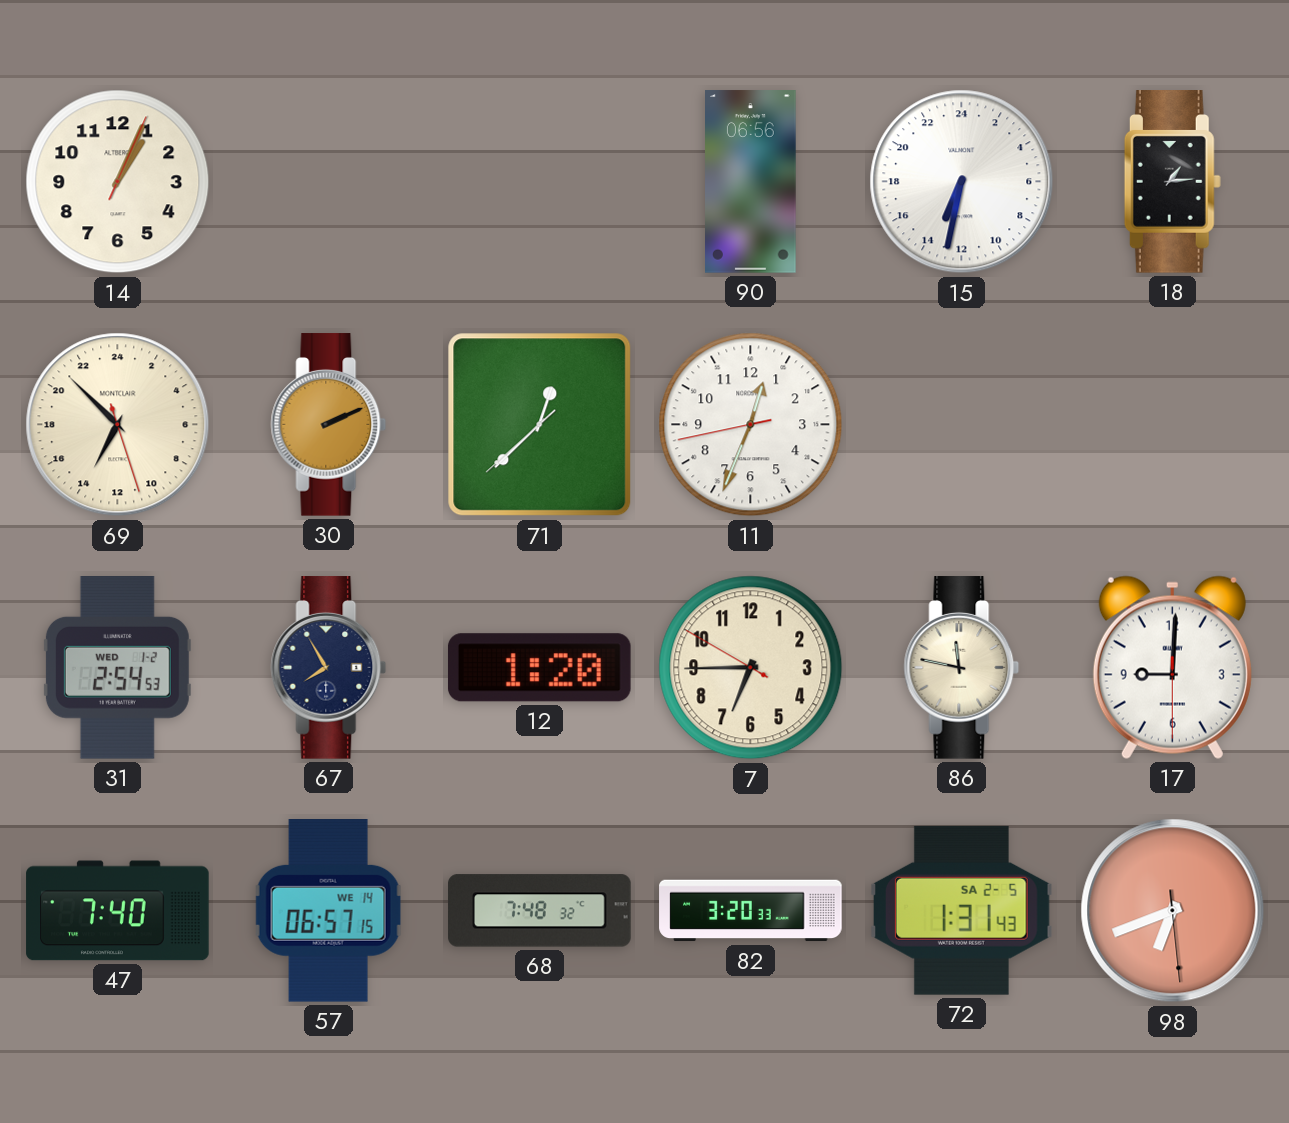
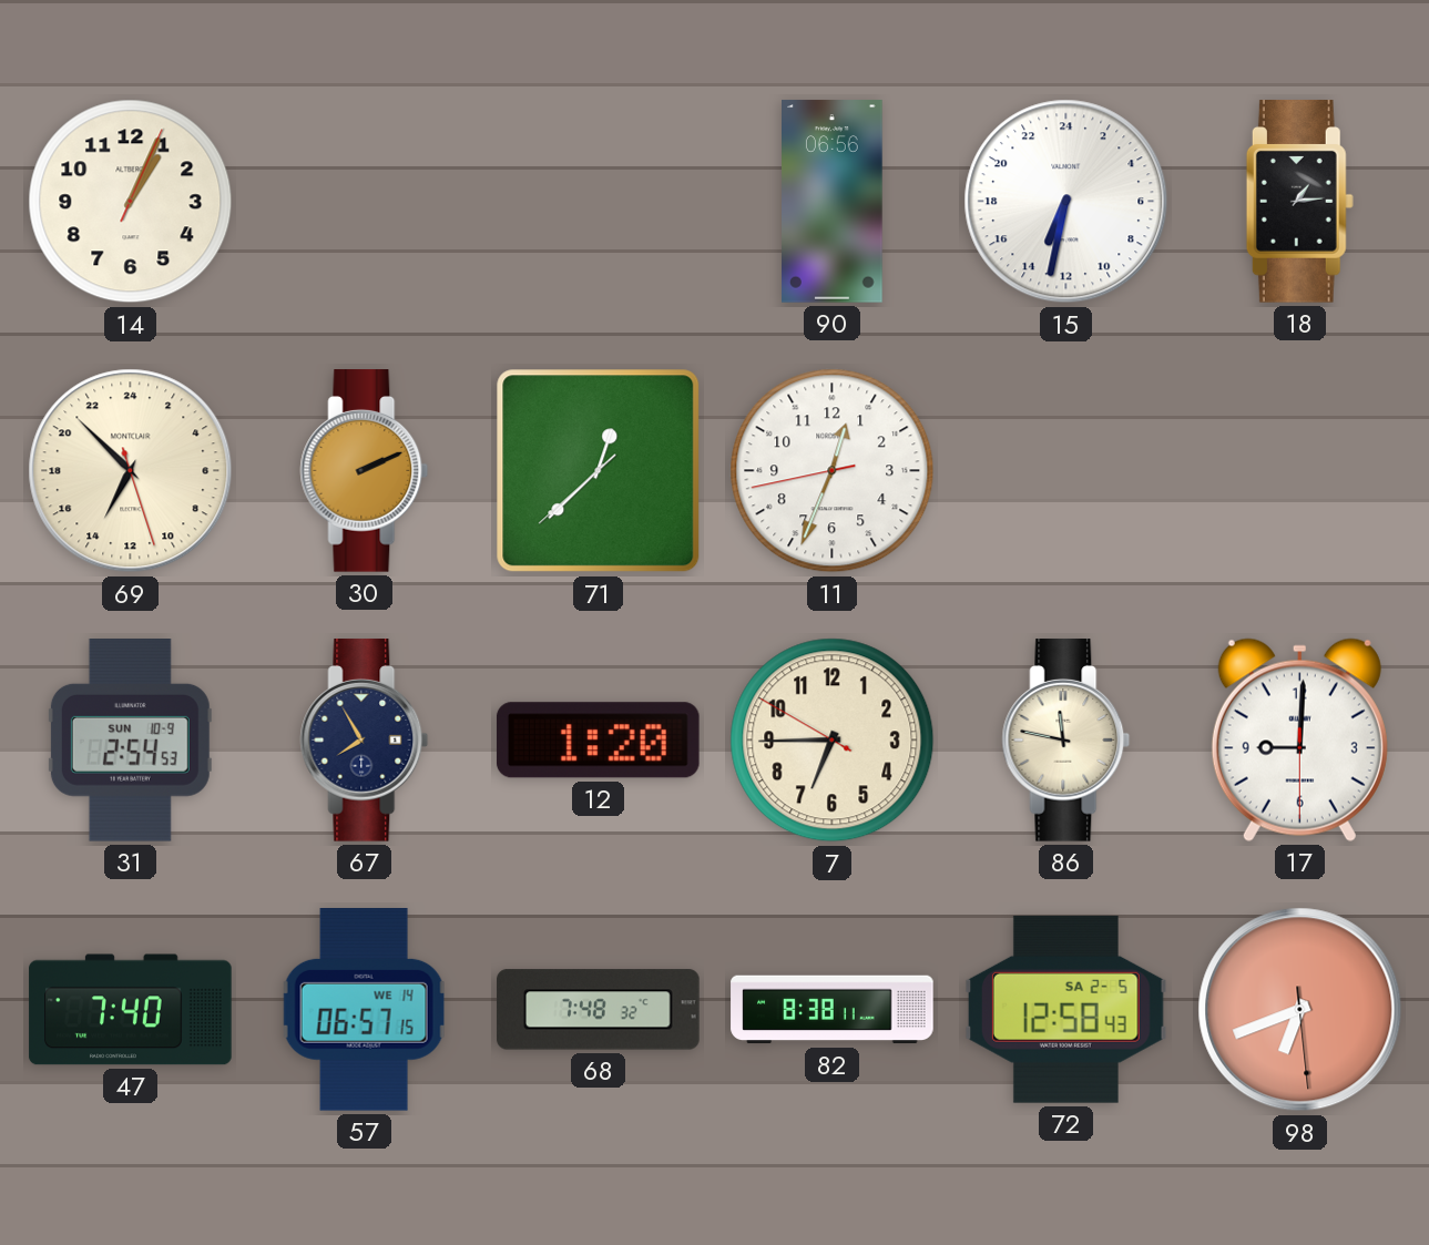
31 date: WED 1-2 -> SUN 10-9 (130, 741)
82: 3:20 -> 8:38 (833, 1010)
72: 1:31 -> 12:58 (1065, 1009)
